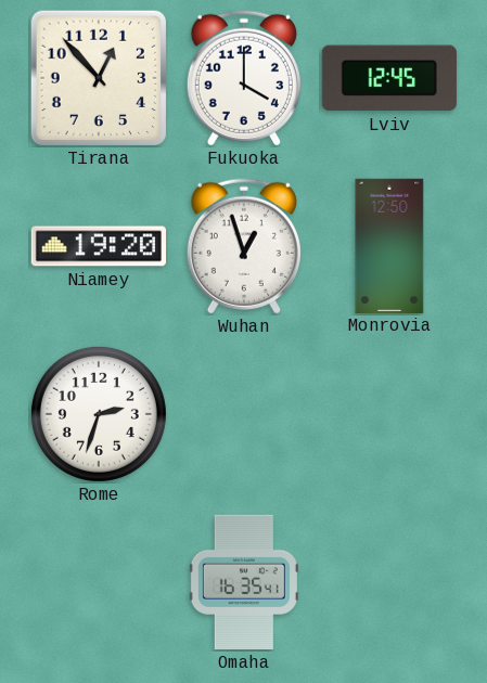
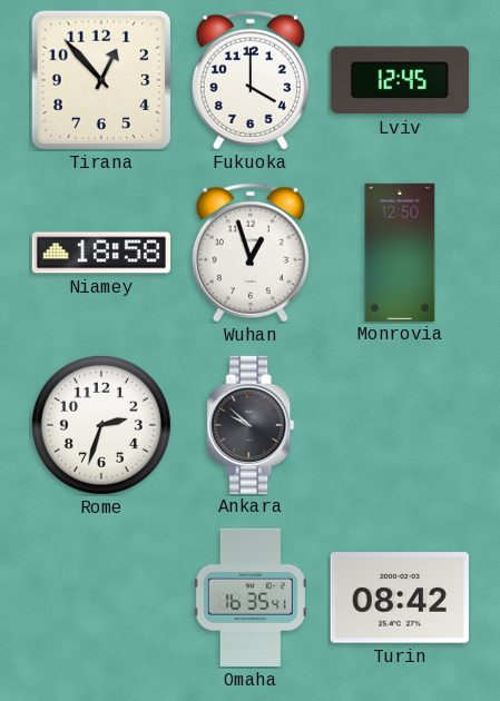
Niamey: 19:20 -> 18:58 (100, 253)
Ankara: none -> 9:52 (251, 424)
Turin: none -> 08:42 (400, 598)
